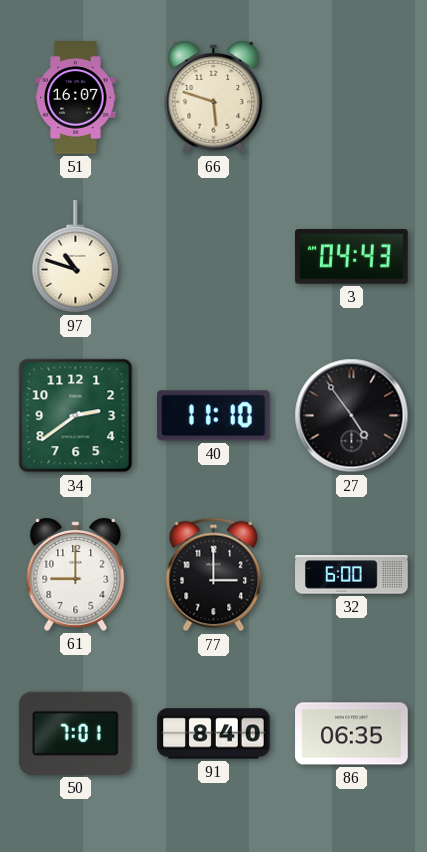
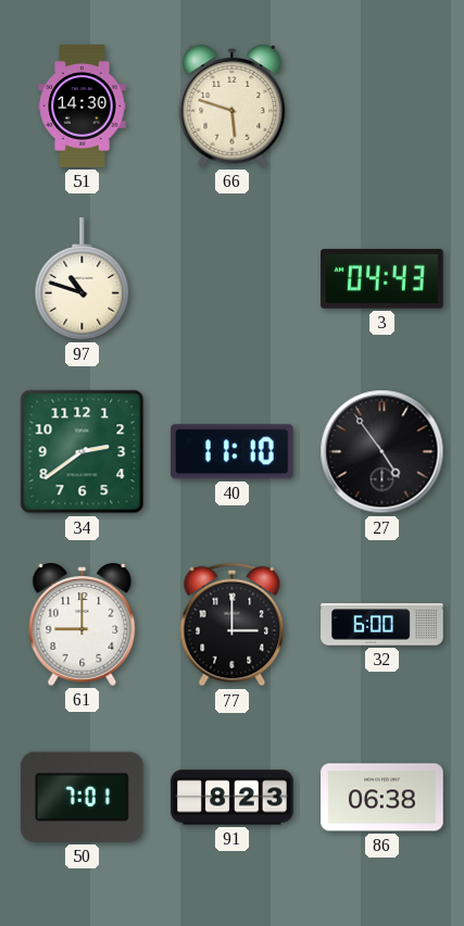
51: 16:07 -> 14:30 (83, 107)
91: 8:40 -> 8:23 (233, 798)
86: 06:35 -> 06:38 (383, 798)
